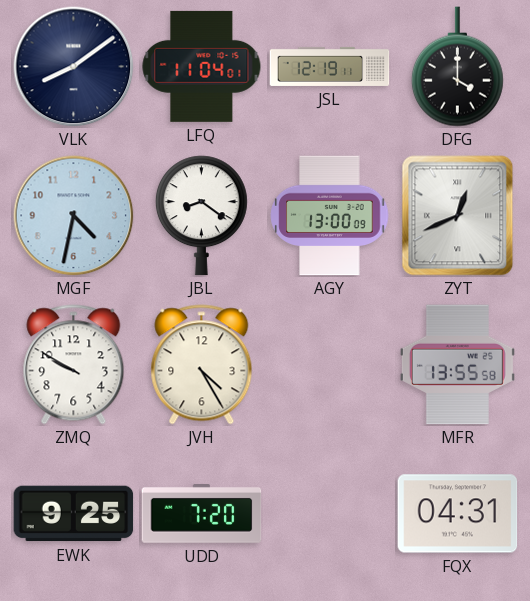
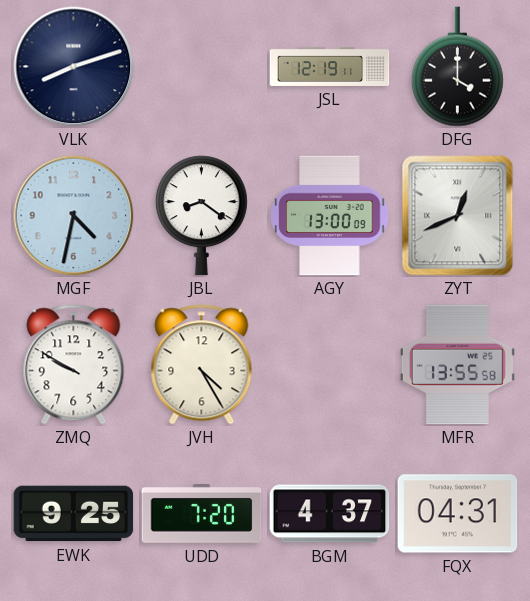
VLK: 8:09 -> 8:12 (74, 67)
LFQ: 11:04 -> none (202, 66)
BGM: none -> 4:37 (330, 514)
